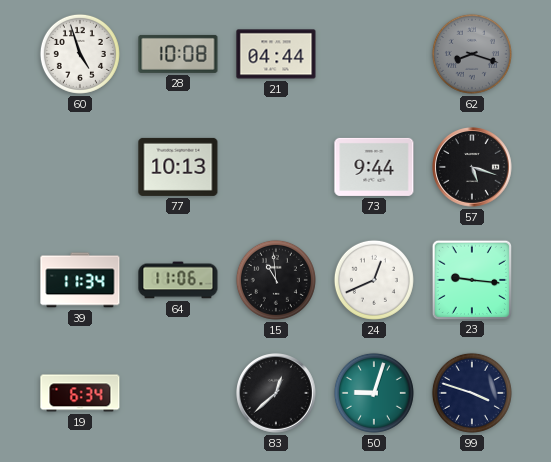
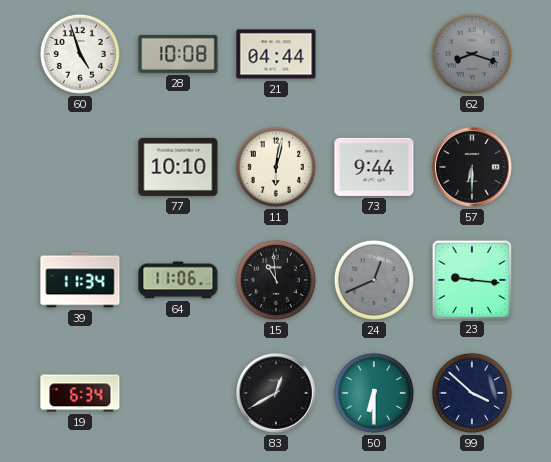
77: 10:13 -> 10:10 (178, 167)
11: none -> 6:02 (276, 167)
57: 5:18 -> 6:30 (473, 168)
24 dial: white -> grey (374, 280)
83: 12:38 -> 12:40 (277, 394)
50: 9:03 -> 6:30 (374, 393)
99: 3:48 -> 3:52 (472, 393)
